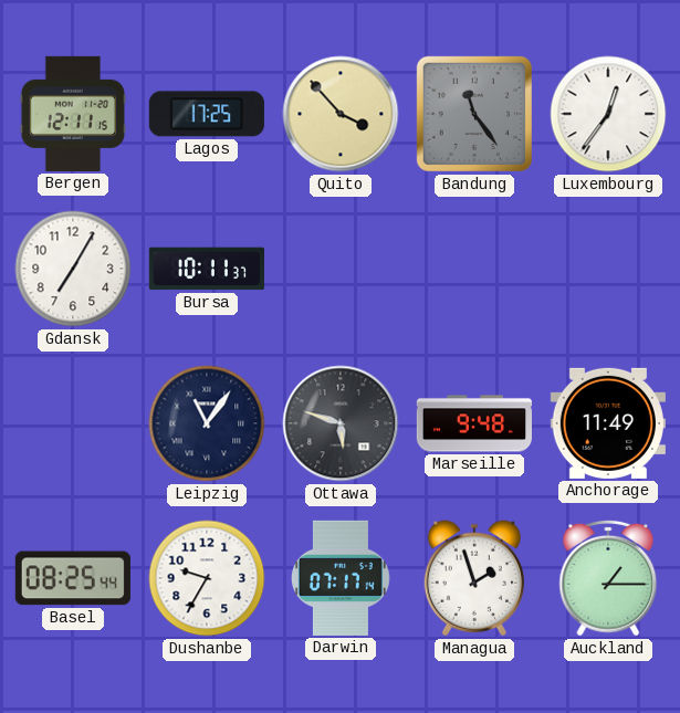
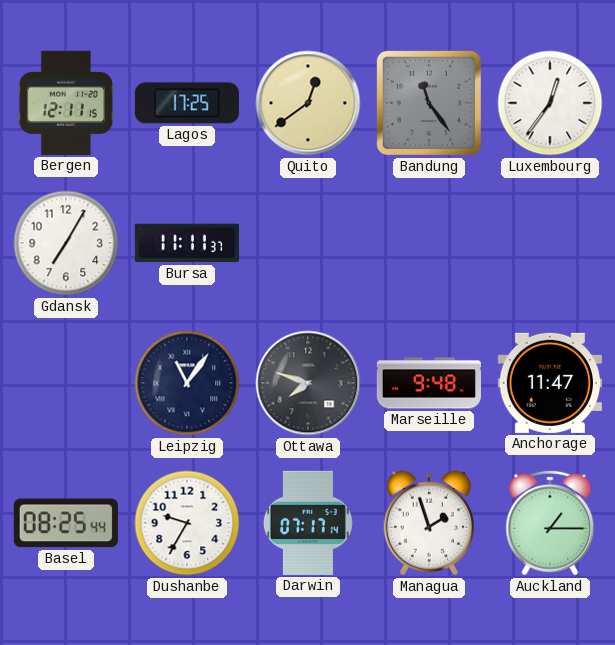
Quito: 3:53 -> 12:39 (308, 103)
Bursa: 10:11 -> 11:11 (187, 243)
Ottawa: 5:48 -> 7:48 (308, 383)
Anchorage: 11:49 -> 11:47 (550, 383)
